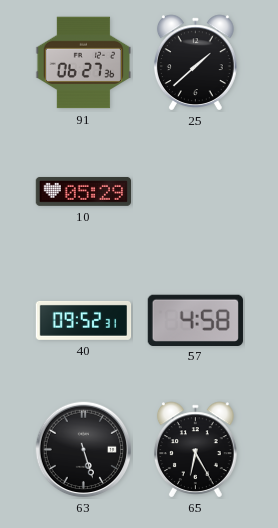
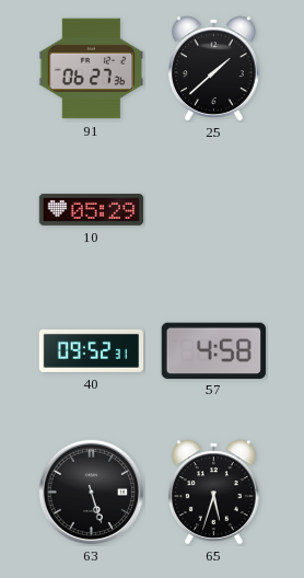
65: 6:25 -> 5:33 (214, 493)
